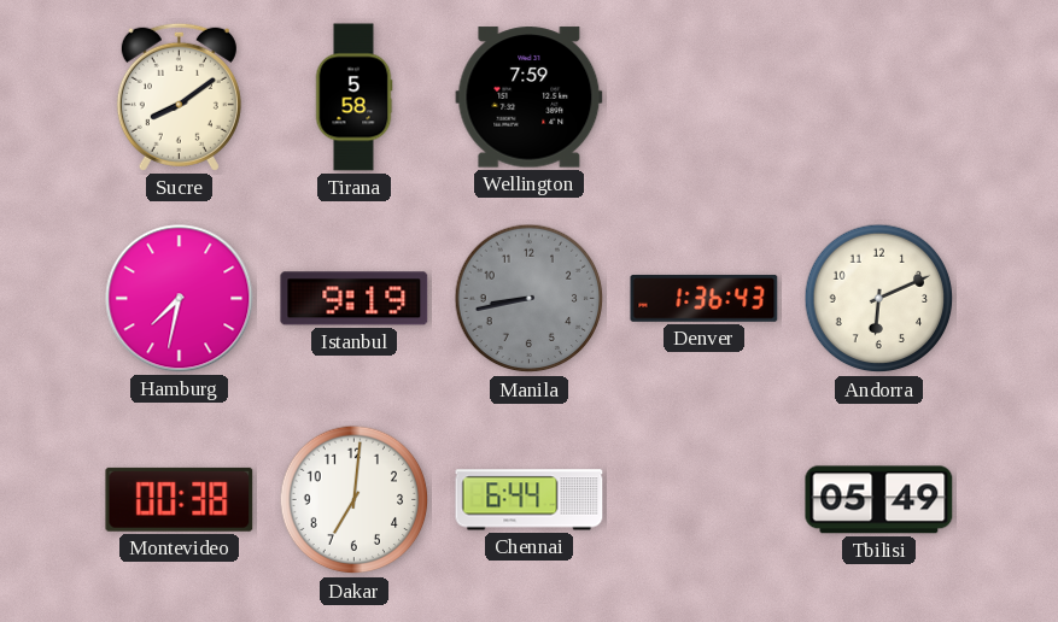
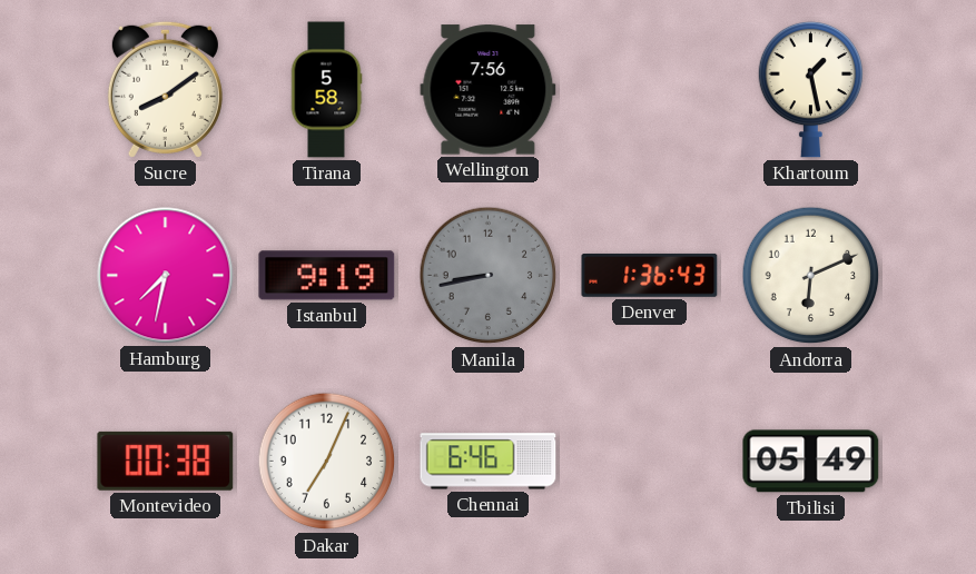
Wellington: 7:59 -> 7:56 (489, 90)
Khartoum: none -> 1:28 (810, 89)
Dakar: 7:01 -> 7:04 (327, 462)
Chennai: 6:44 -> 6:46 (489, 462)
